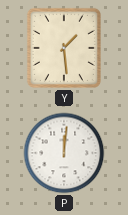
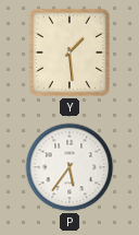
P: 12:01 -> 5:36 (69, 167)
